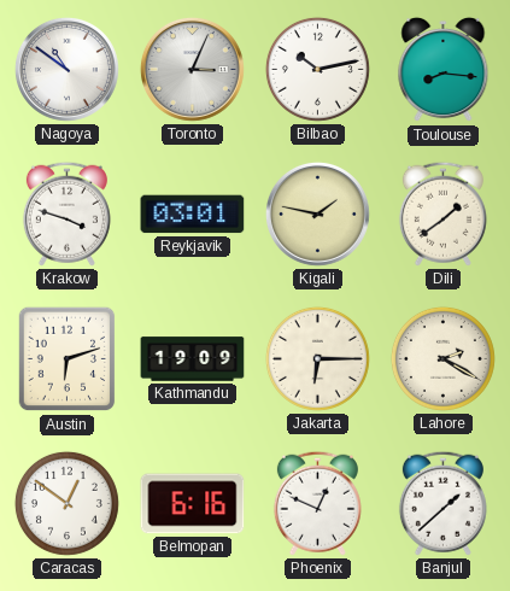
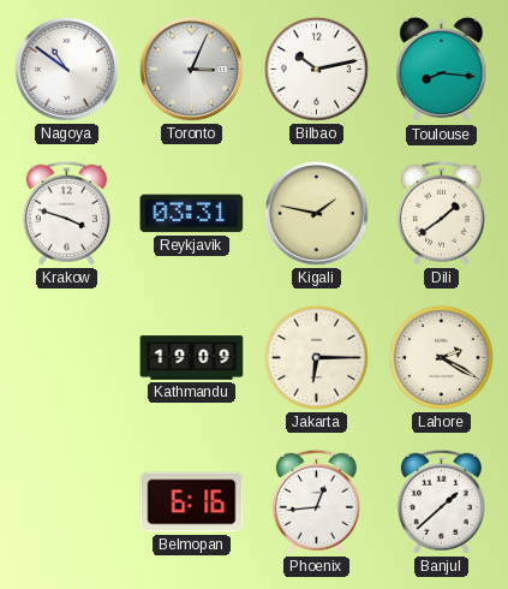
Reykjavik: 03:01 -> 03:31 (192, 214)
Austin: 6:12 -> none (68, 359)
Caracas: 12:51 -> none (66, 503)
Phoenix: 12:49 -> 12:44 (316, 501)
